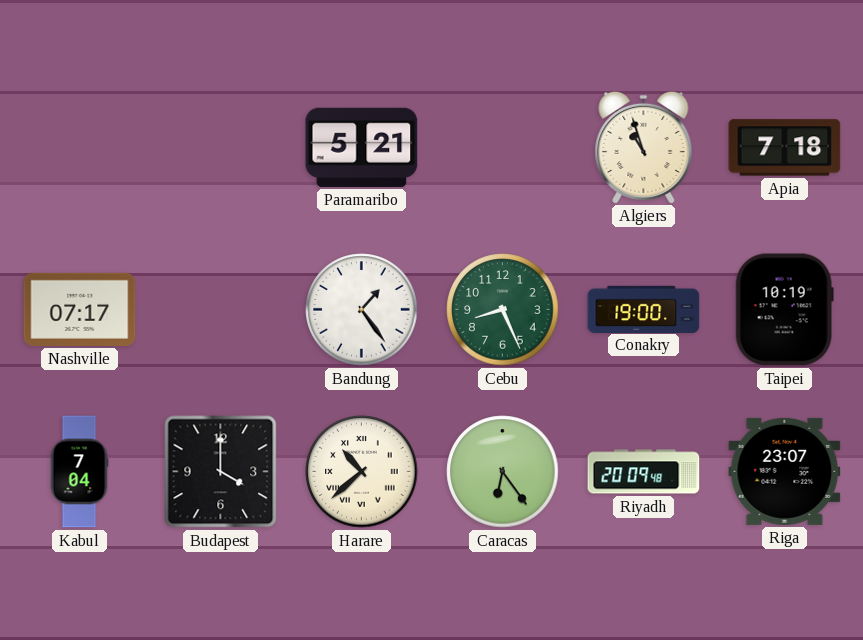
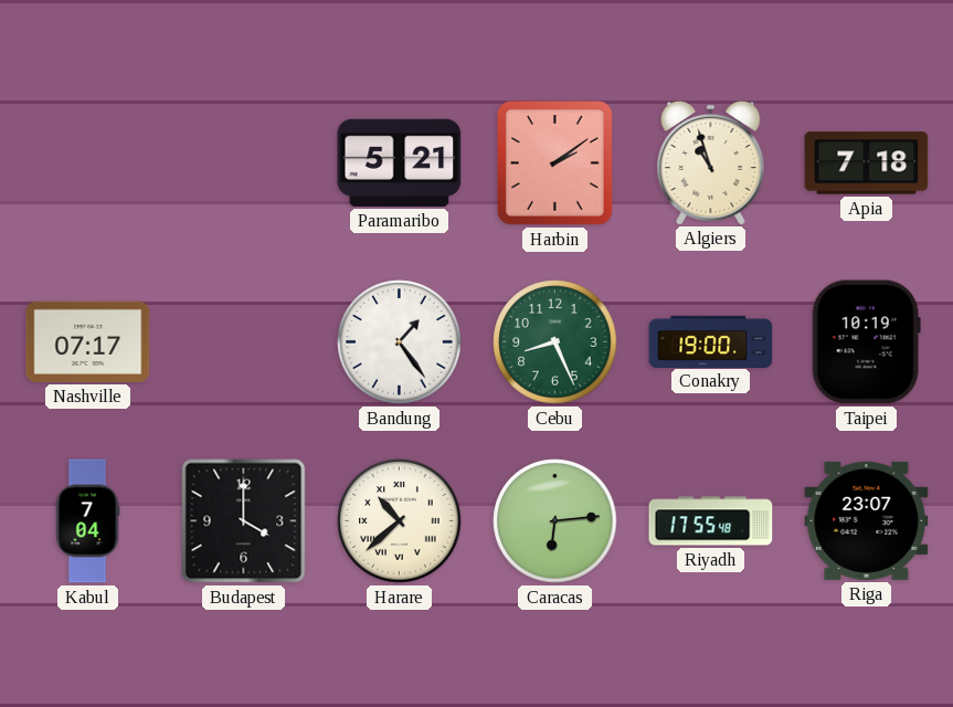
Harbin: none -> 2:09 (554, 162)
Caracas: 6:24 -> 6:14 (555, 521)
Riyadh: 20:09 -> 17:55 (711, 521)
